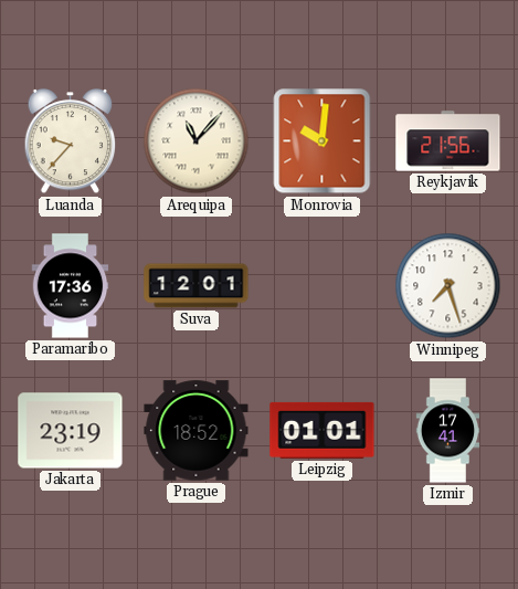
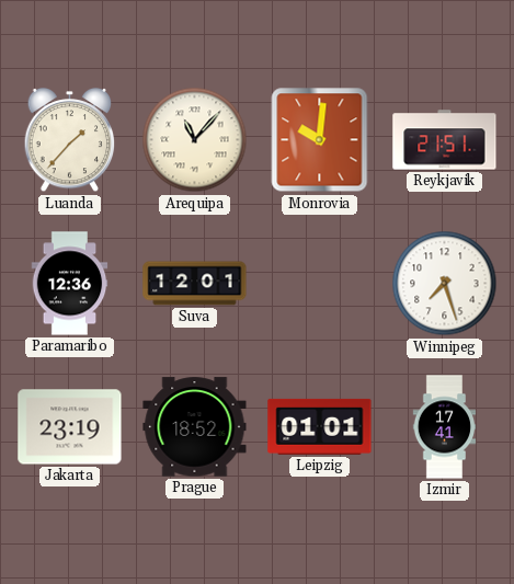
Luanda: 9:37 -> 1:37 (70, 140)
Reykjavik: 21:56 -> 21:51 (445, 140)
Paramaribo: 17:36 -> 12:36 (70, 284)
